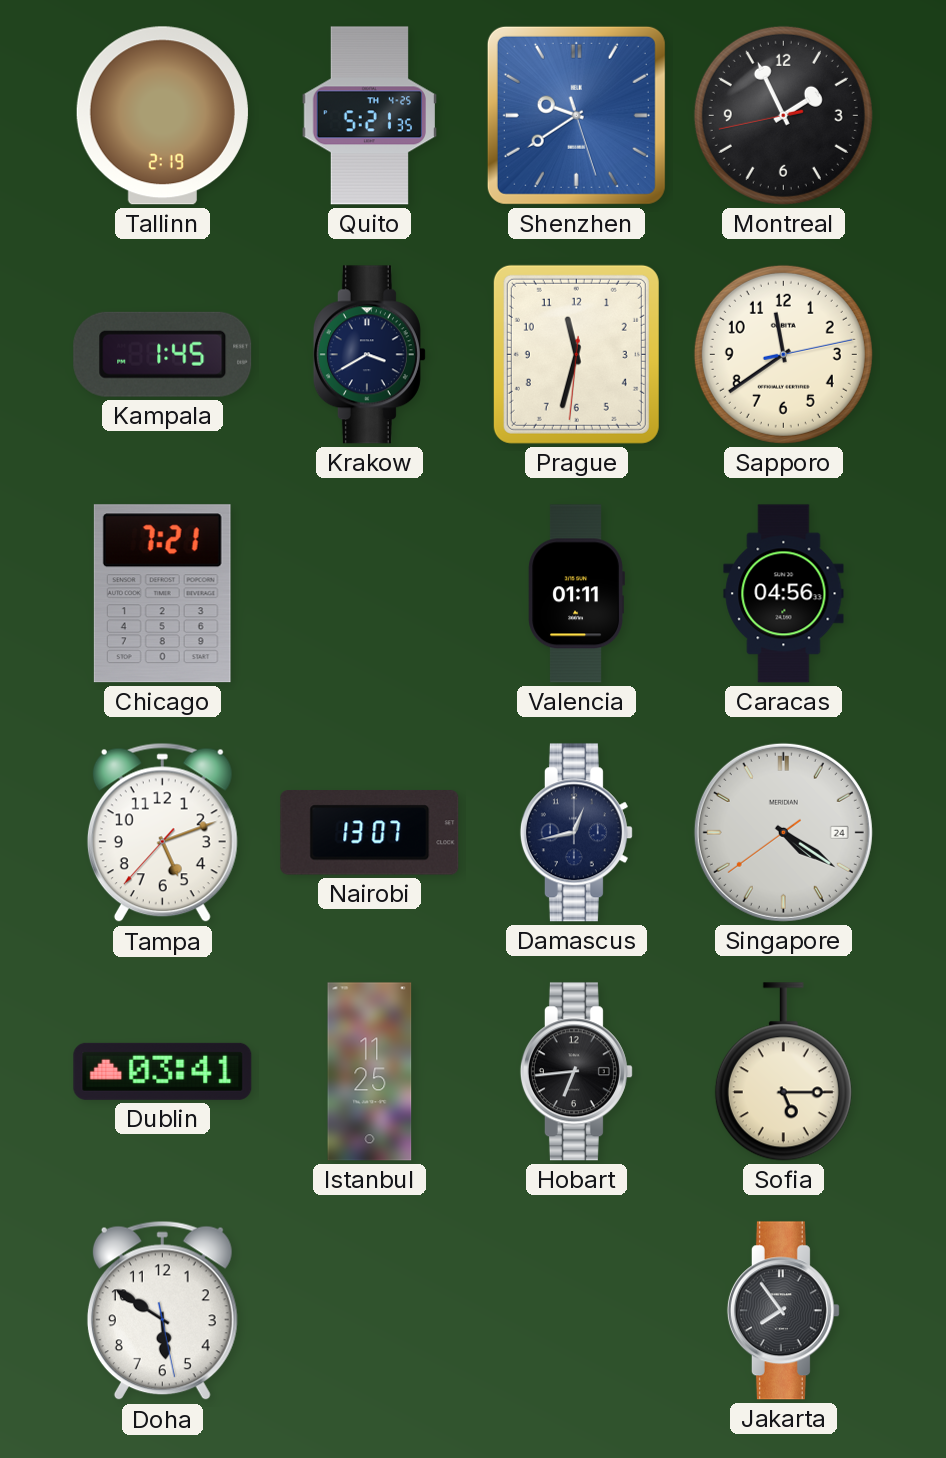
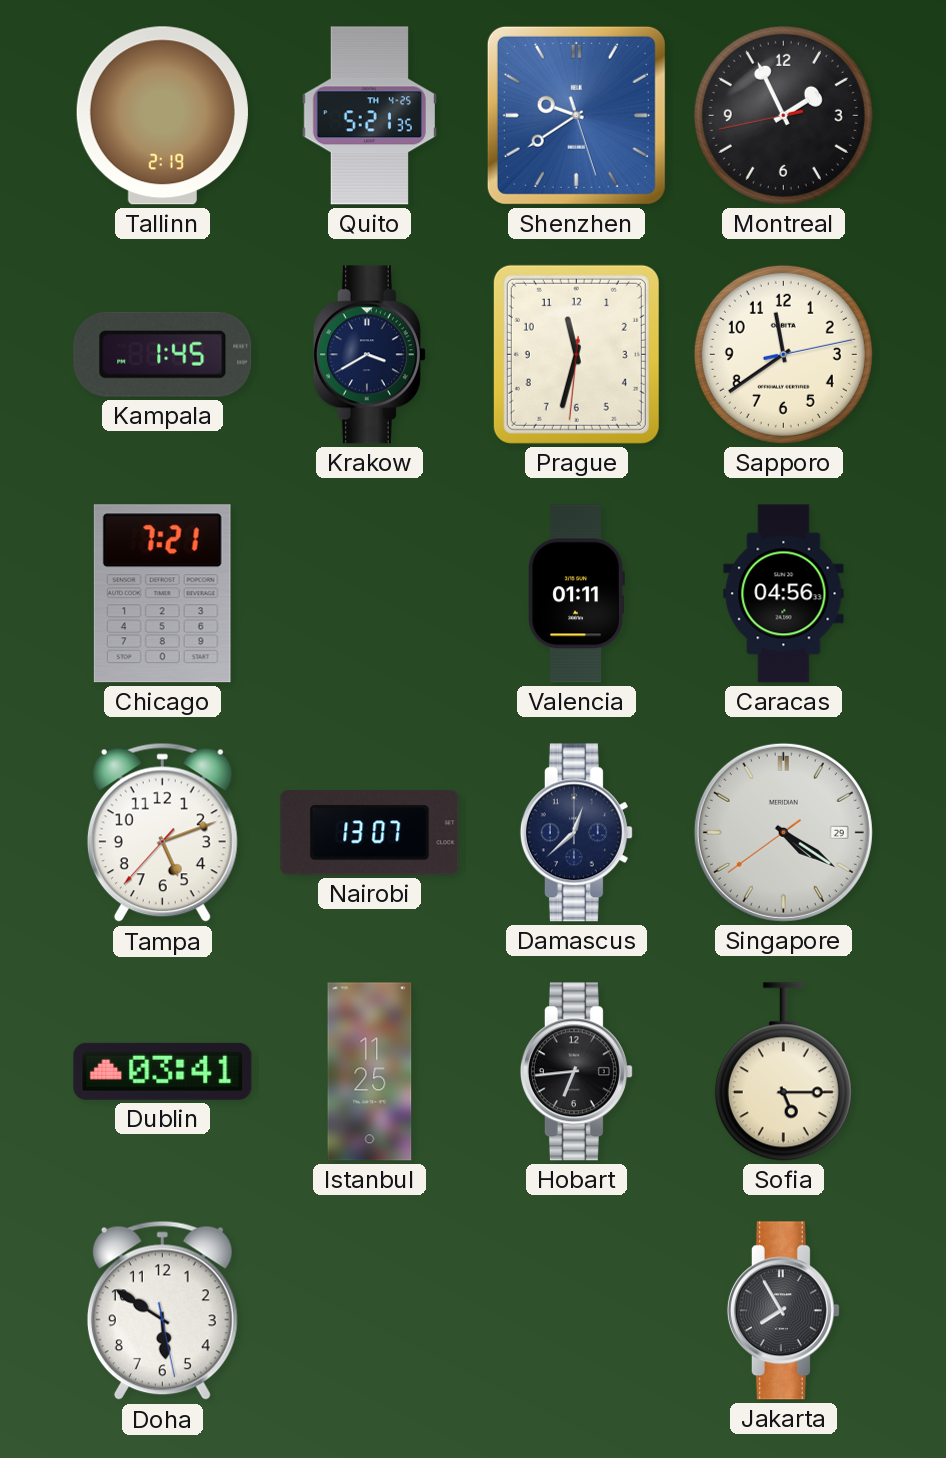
Damascus: 12:43 -> 12:38 (576, 833)
Singapore date: 24 -> 29 (783, 832)
Jakarta: 7:54 -> 7:55 (783, 1311)
